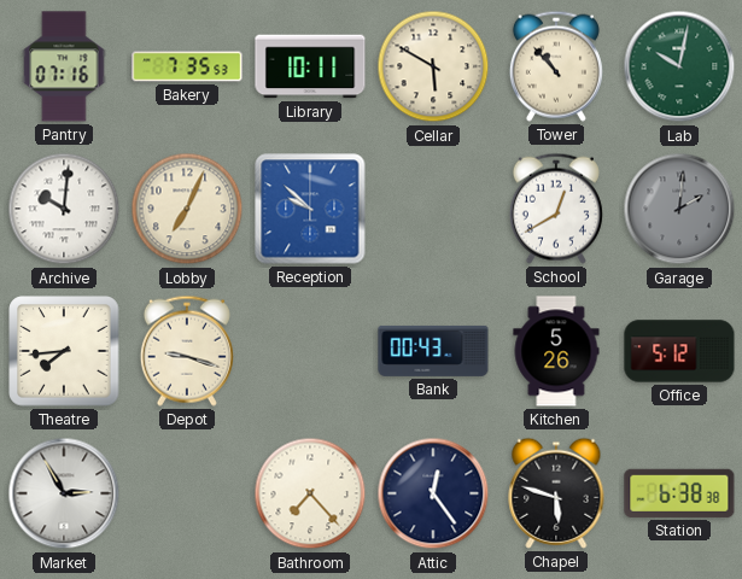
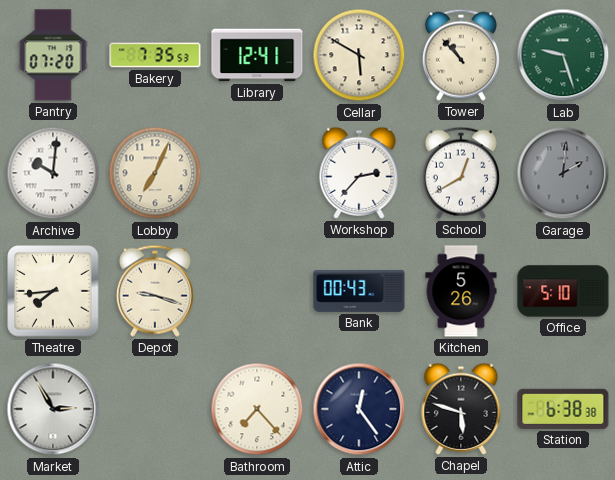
Pantry: 07:16 -> 07:20 (53, 55)
Library: 10:11 -> 12:41 (257, 55)
Lab: 10:02 -> 9:27 (563, 55)
Reception: 9:52 -> none (310, 209)
Workshop: none -> 2:37 (359, 173)
Office: 5:12 -> 5:10 (563, 291)
